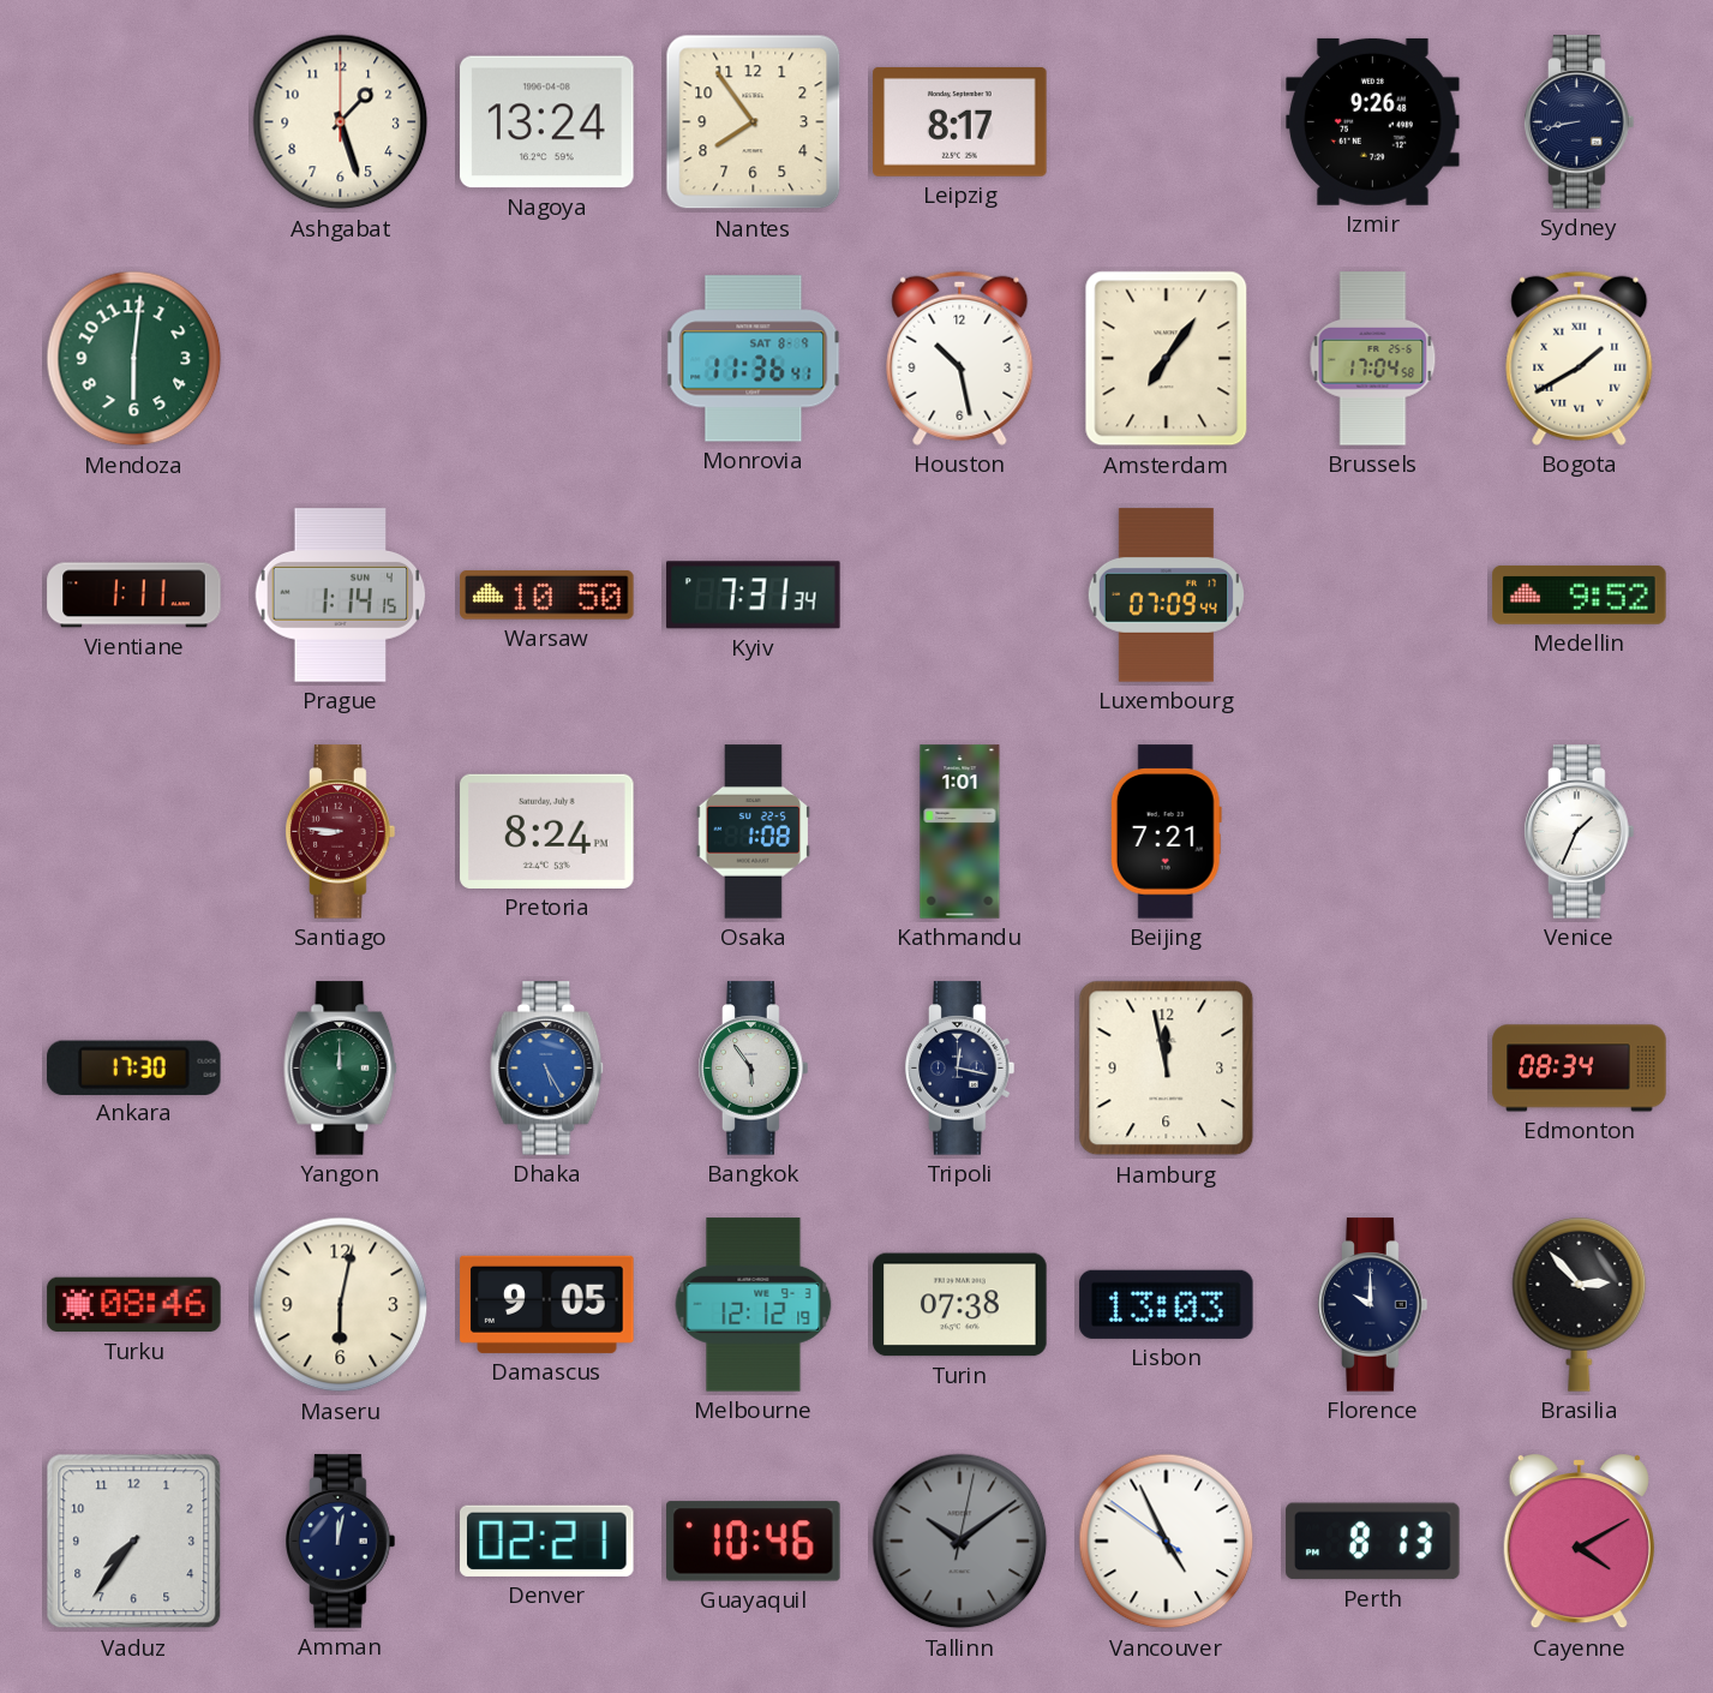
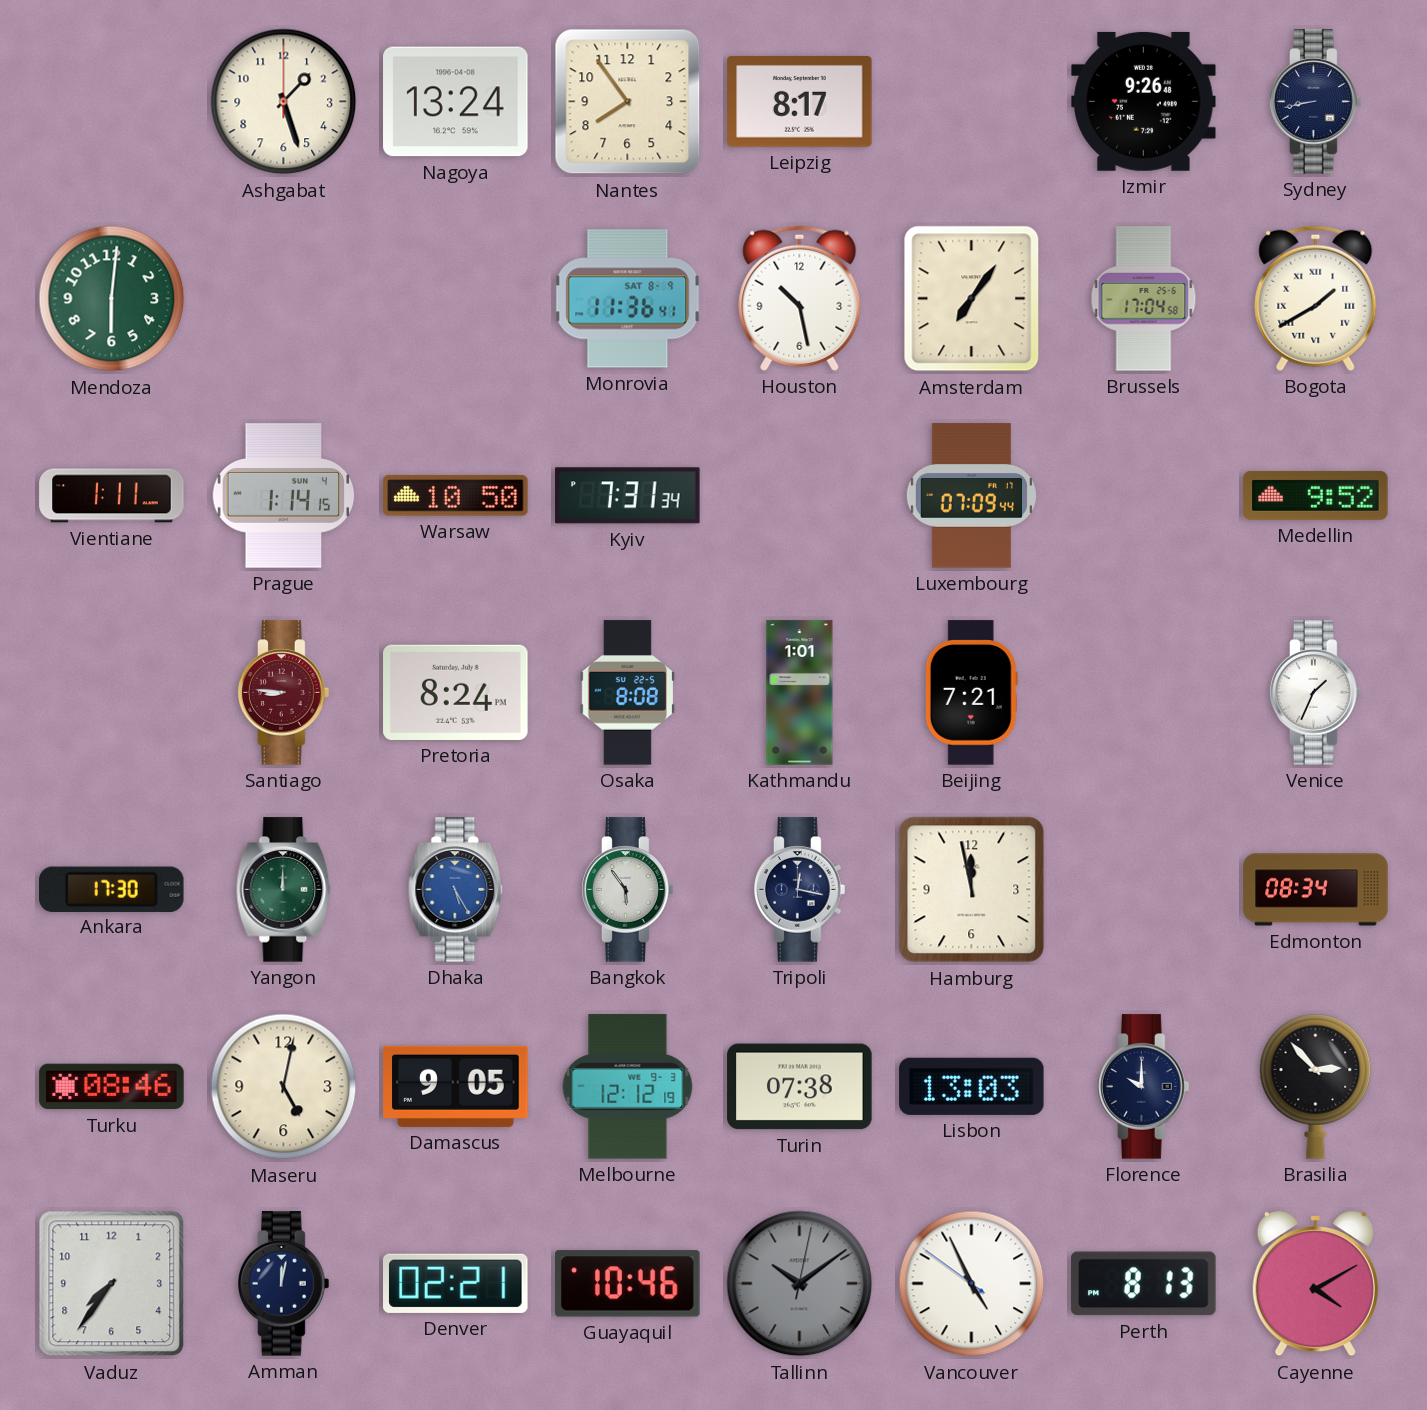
Osaka: 1:08 -> 8:08 (627, 693)
Maseru: 6:02 -> 5:02 (284, 1087)
